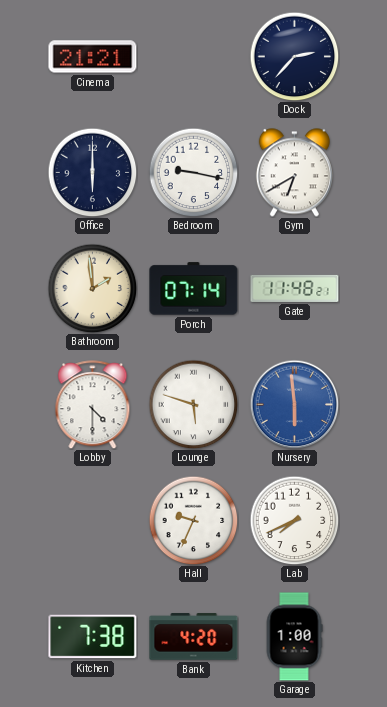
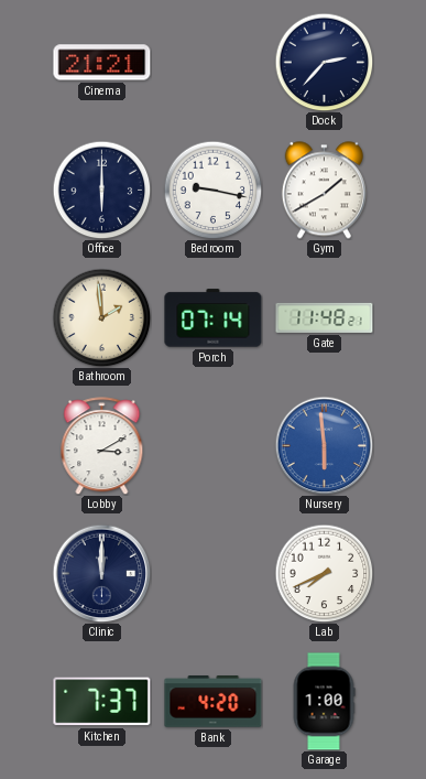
Gym: 6:40 -> 1:40 (324, 191)
Lobby: 4:30 -> 3:10 (102, 446)
Lounge: 5:48 -> none (193, 404)
Clinic: none -> 12:00 (101, 573)
Hall: 9:34 -> none (193, 520)
Kitchen: 7:38 -> 7:37 (102, 702)
